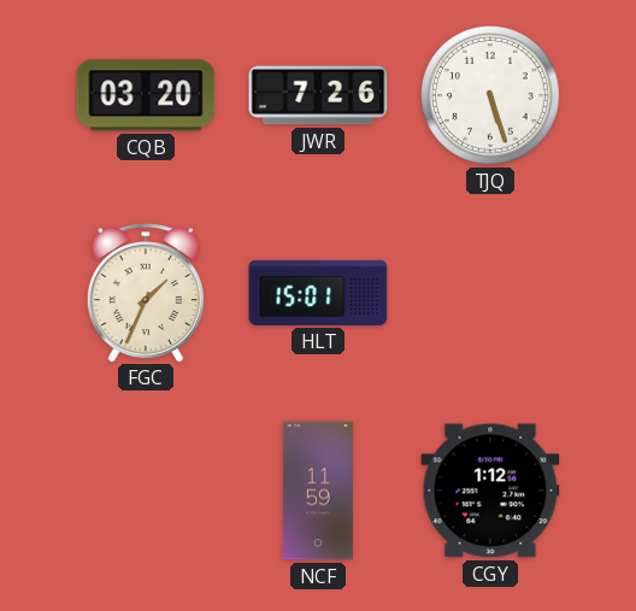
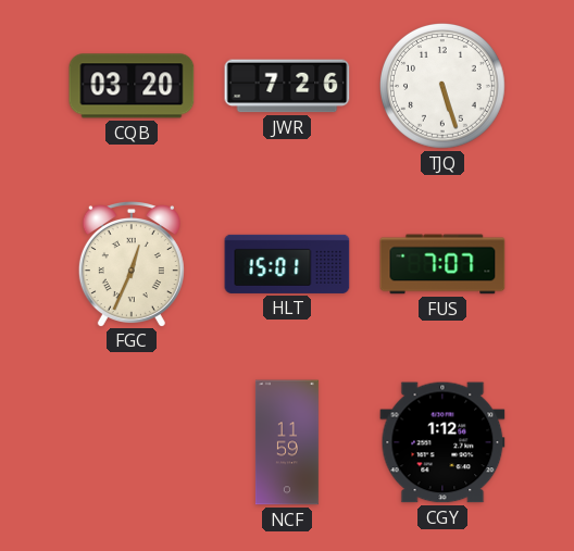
FGC: 1:34 -> 12:34 (132, 264)
FUS: none -> 7:07 (442, 264)
